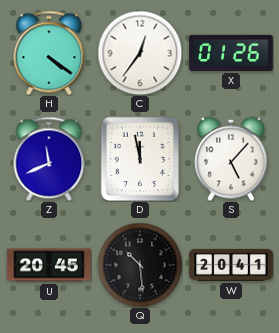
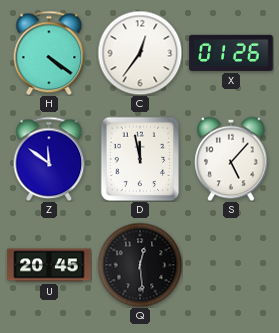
Z: 11:41 -> 11:51 (49, 159)
Q: 10:29 -> 12:29 (140, 265)
W: 20:41 -> none (231, 265)
